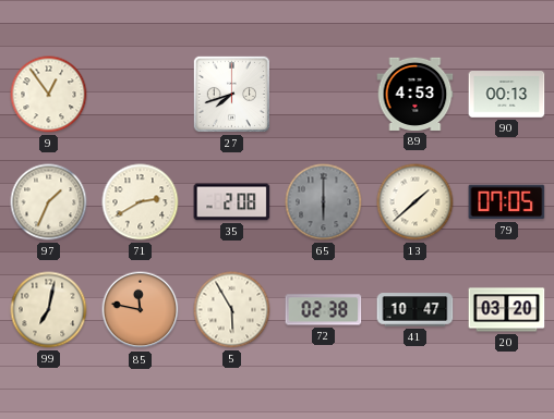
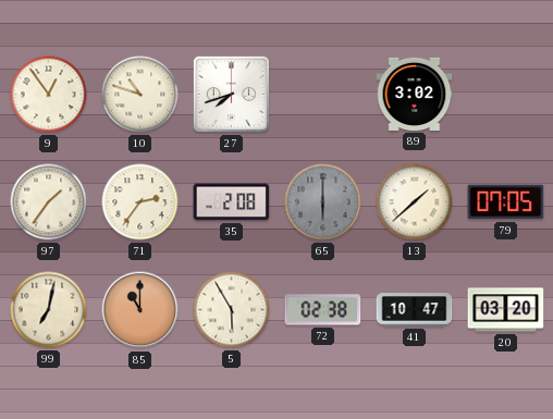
10: none -> 10:48 (140, 95)
89: 4:53 -> 3:02 (415, 94)
90: 00:13 -> none (507, 95)
97: 1:34 -> 1:36 (49, 202)
71: 2:40 -> 2:36 (140, 202)
85: 11:47 -> 11:00 (140, 310)
